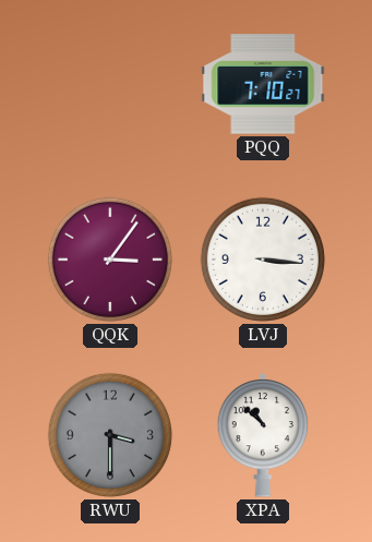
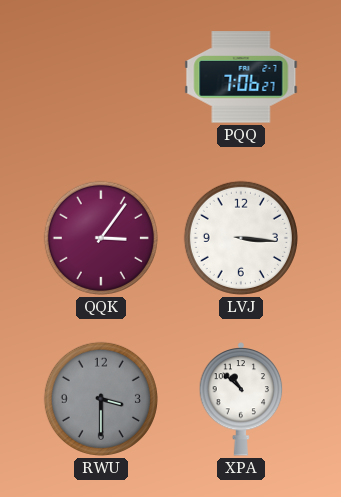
PQQ: 7:10 -> 7:06 (241, 77)
